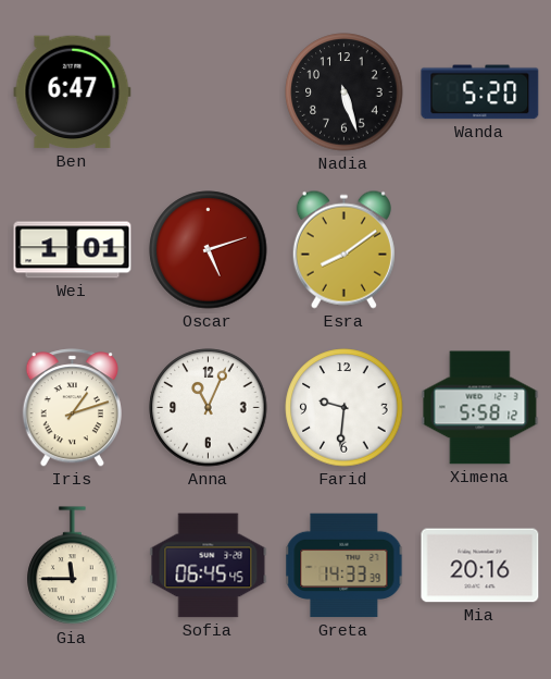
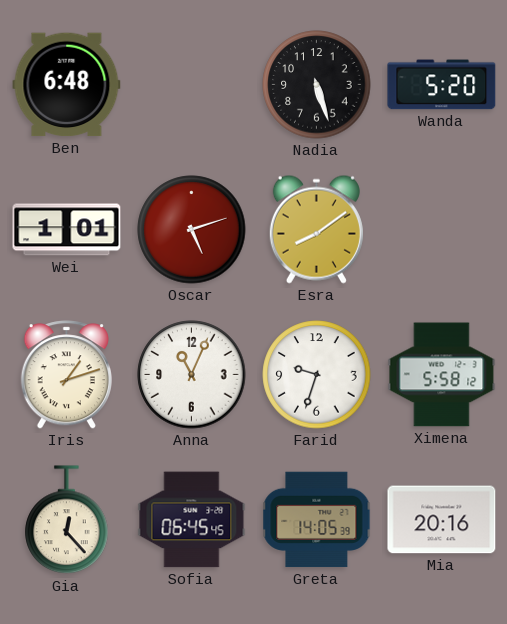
Ben: 6:47 -> 6:48 (67, 85)
Farid: 9:31 -> 9:33 (317, 375)
Gia: 11:45 -> 12:23 (67, 520)
Greta: 14:33 -> 14:05 (317, 520)
